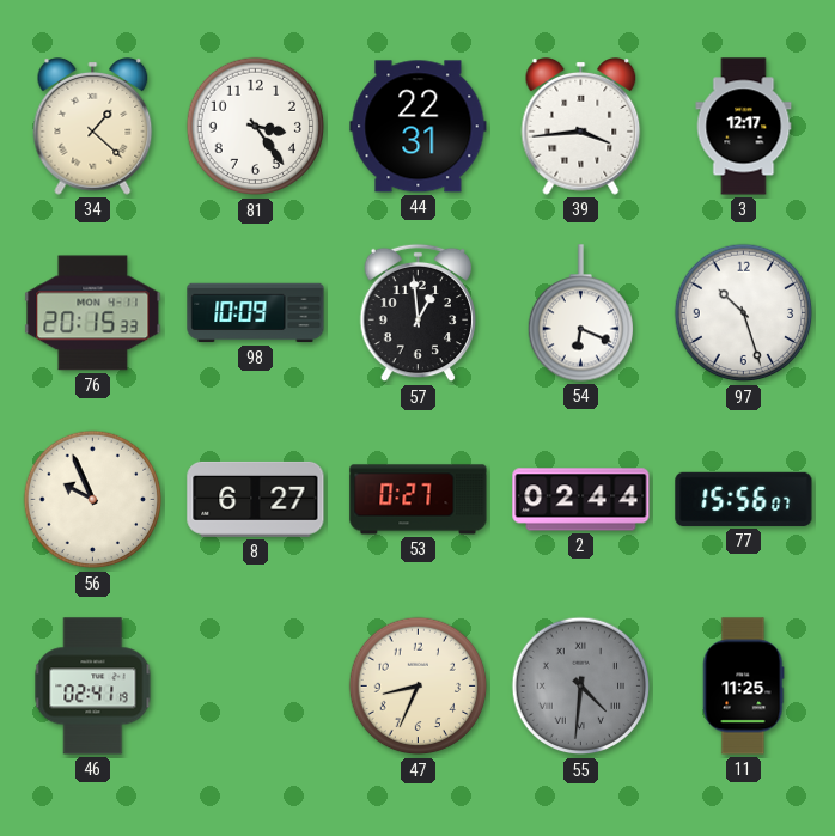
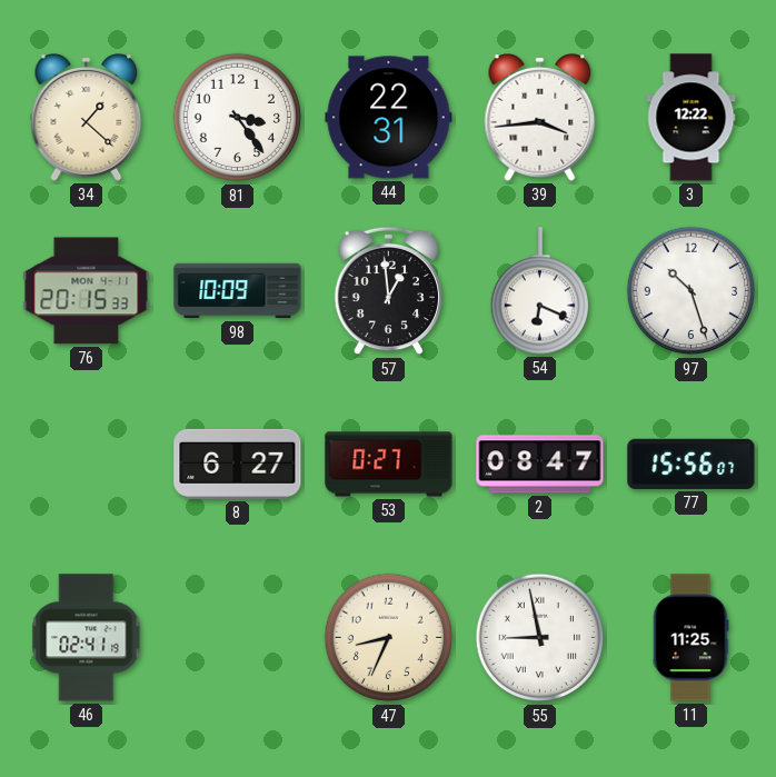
3: 12:17 -> 12:22 (692, 118)
56: 9:56 -> none (93, 500)
2: 02:44 -> 08:47 (540, 465)
55: 4:31 -> 8:58 (540, 638)
55 dial: grey -> white (540, 638)
